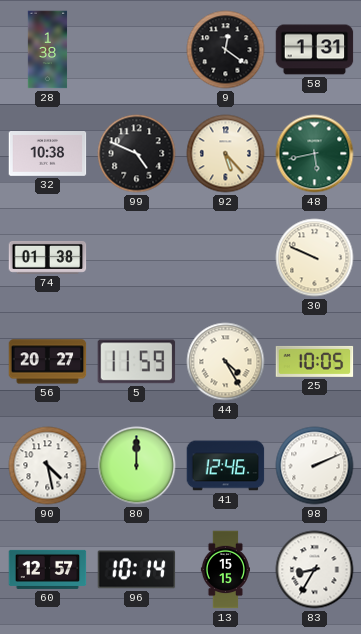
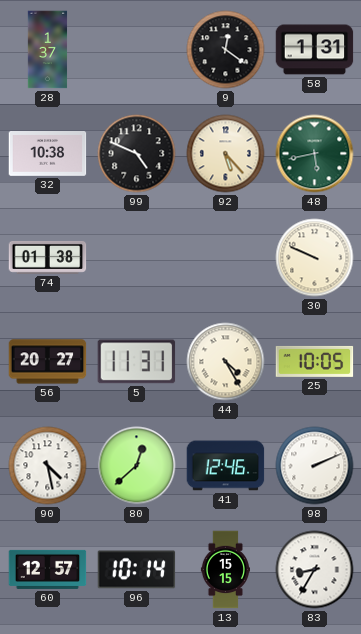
28: 1:38 -> 1:37 (48, 50)
5: 11:59 -> 11:31 (137, 362)
80: 12:00 -> 12:38 (137, 466)
